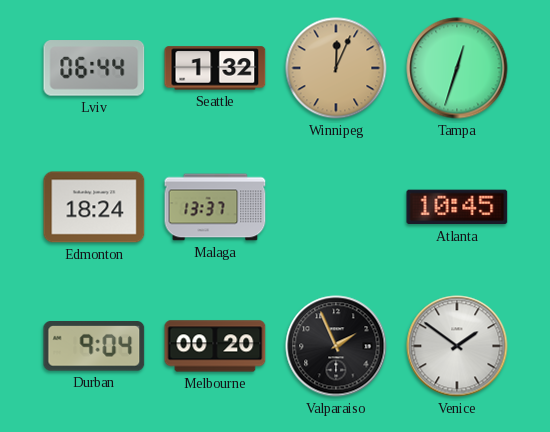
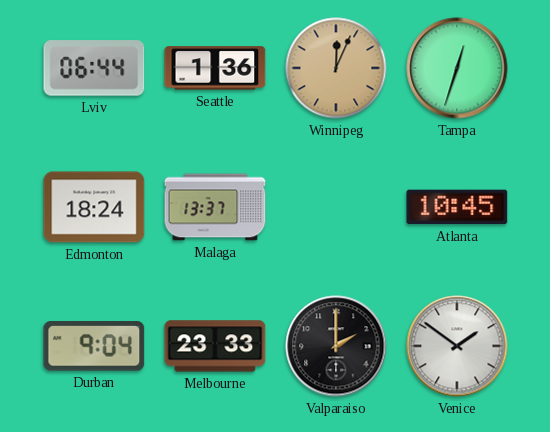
Seattle: 1:32 -> 1:36 (215, 68)
Melbourne: 00:20 -> 23:33 (215, 346)
Valparaiso: 1:56 -> 2:00 (336, 346)
